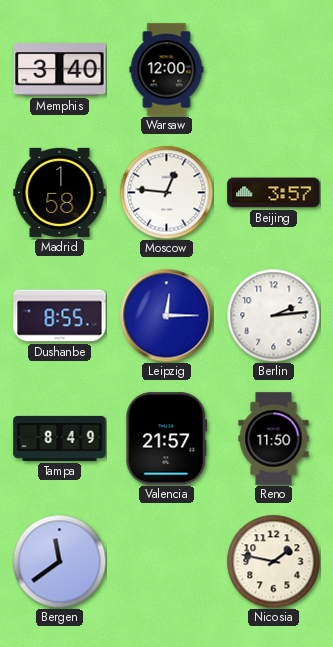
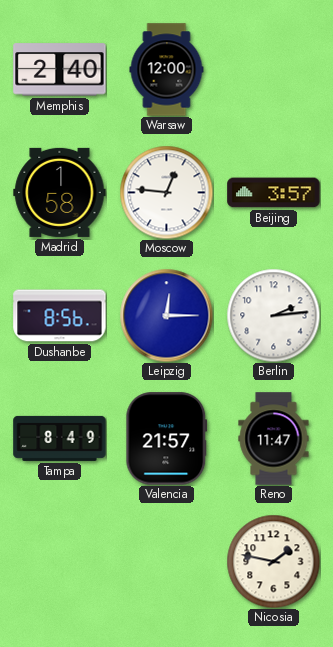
Memphis: 3:40 -> 2:40 (60, 70)
Dushanbe: 8:55 -> 8:56 (60, 316)
Reno: 11:50 -> 11:47 (274, 439)
Bergen: 11:39 -> none (59, 561)
